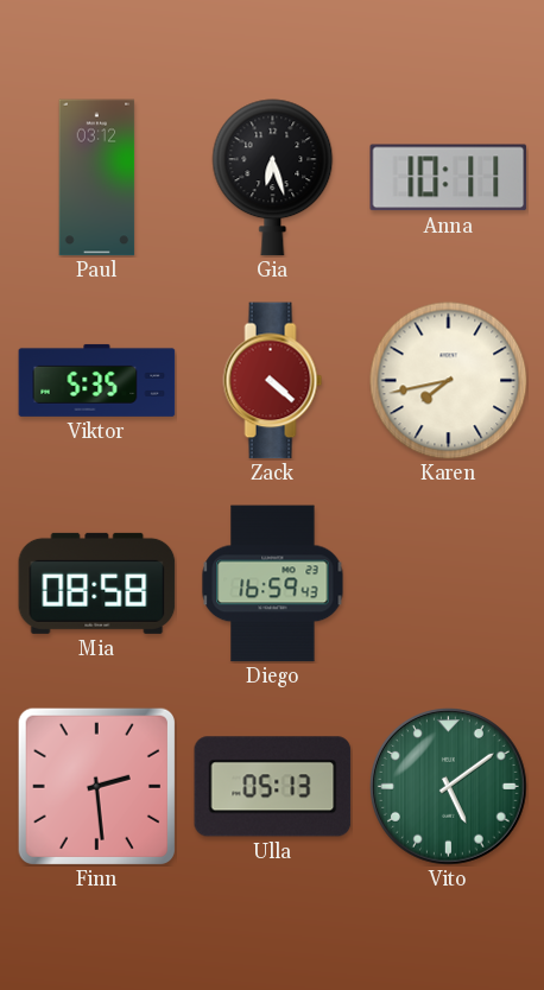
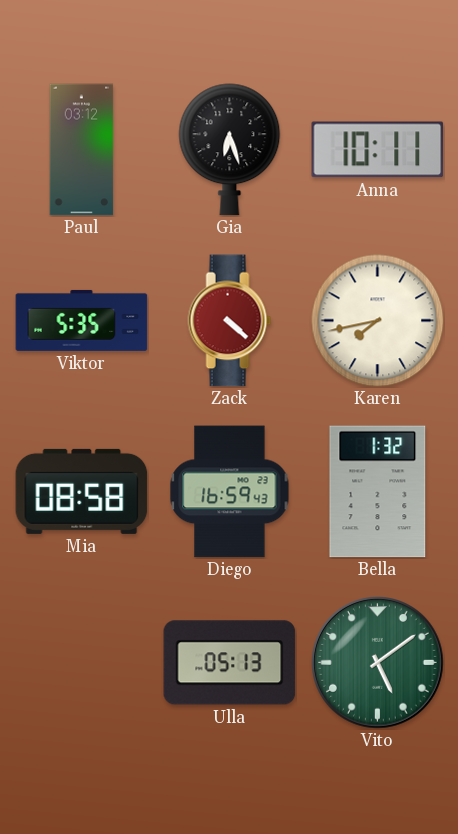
Bella: none -> 1:32 (378, 492)
Finn: 2:29 -> none (96, 786)
